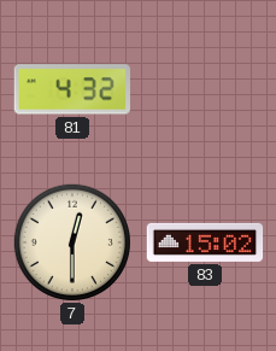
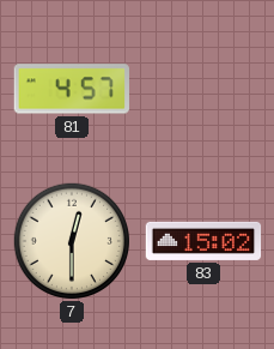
81: 4:32 -> 4:57 (72, 89)
